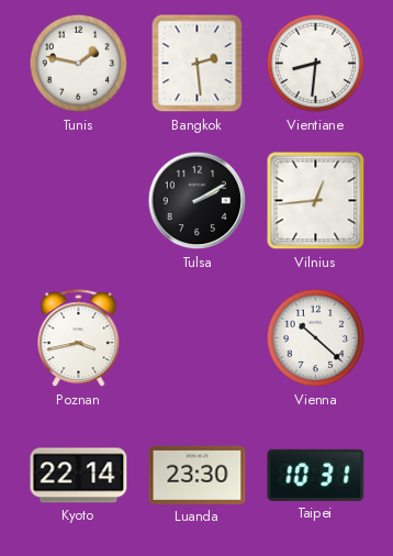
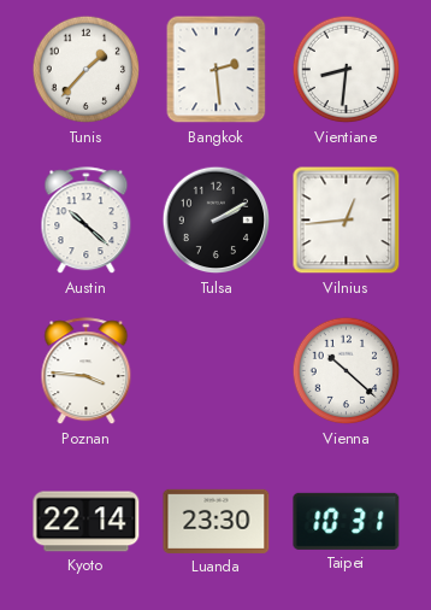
Tunis: 1:47 -> 1:37 (87, 70)
Austin: none -> 10:22 (87, 221)
Poznan: 3:43 -> 3:46 (87, 371)
